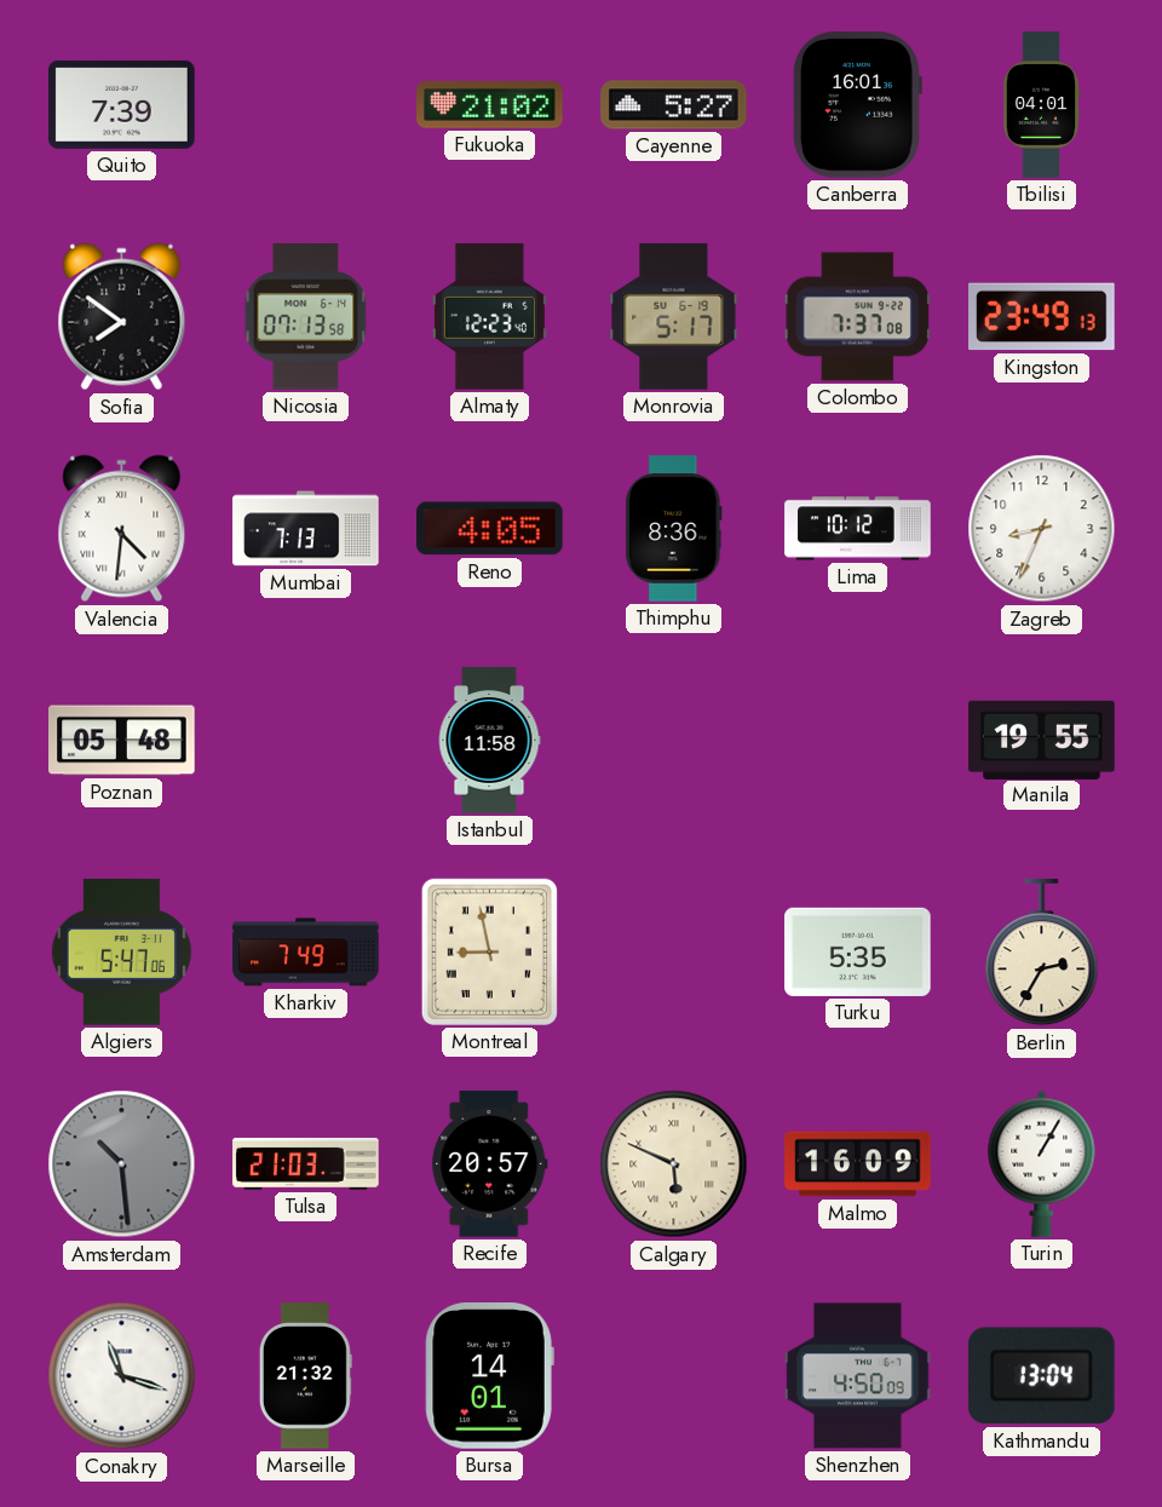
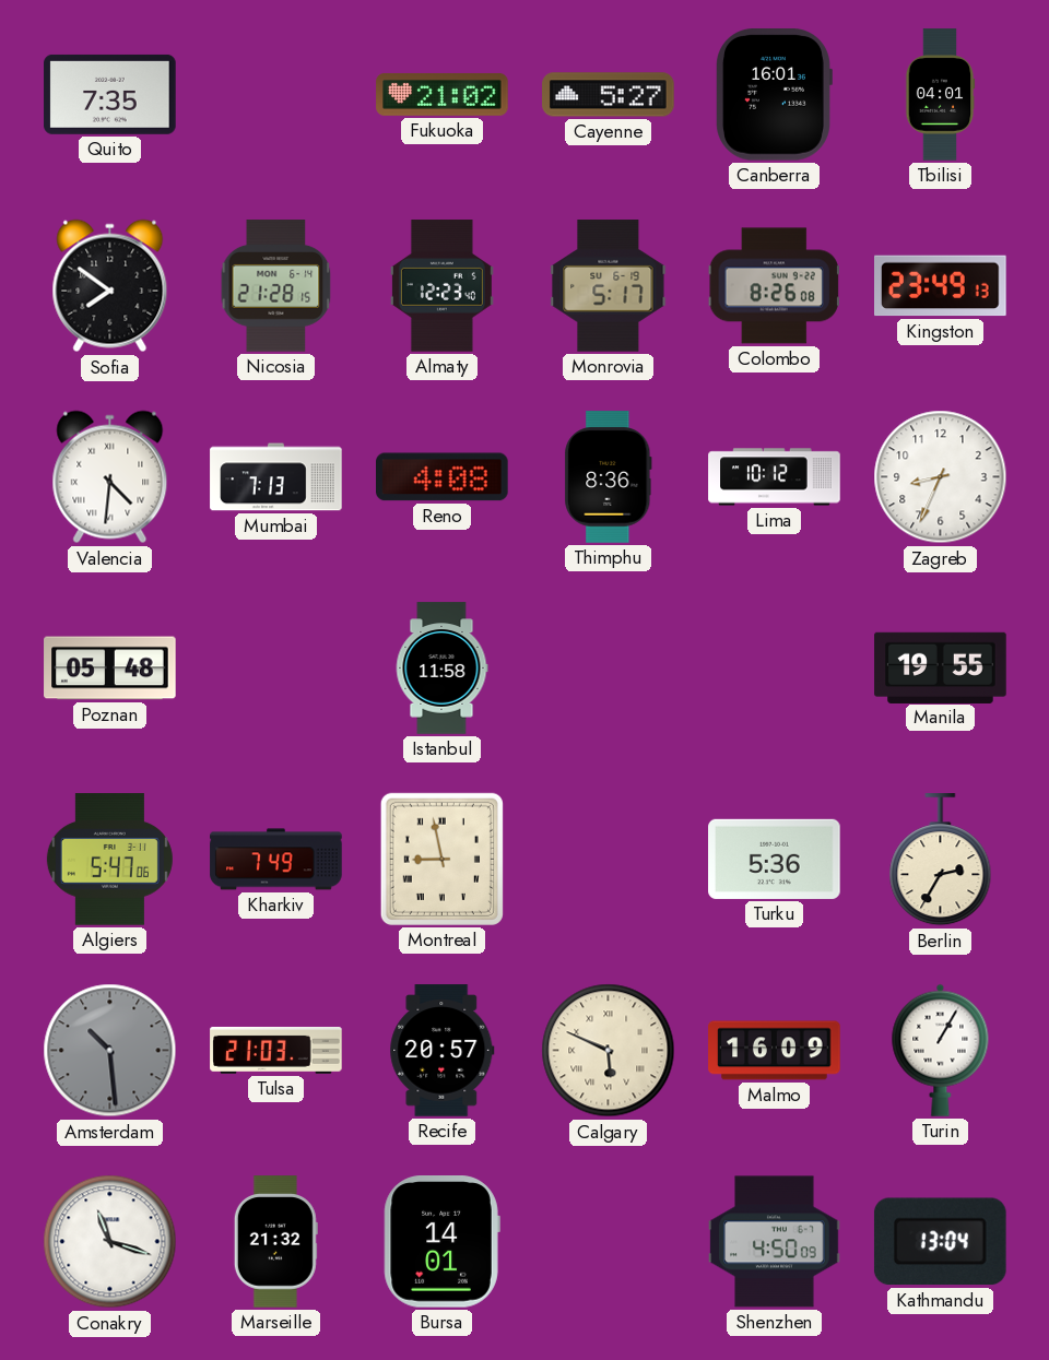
Quito: 7:39 -> 7:35 (110, 94)
Nicosia: 07:13 -> 21:28 (276, 286)
Colombo: 7:37 -> 8:26 (774, 286)
Reno: 4:05 -> 4:08 (443, 477)
Turku: 5:35 -> 5:36 (775, 859)
